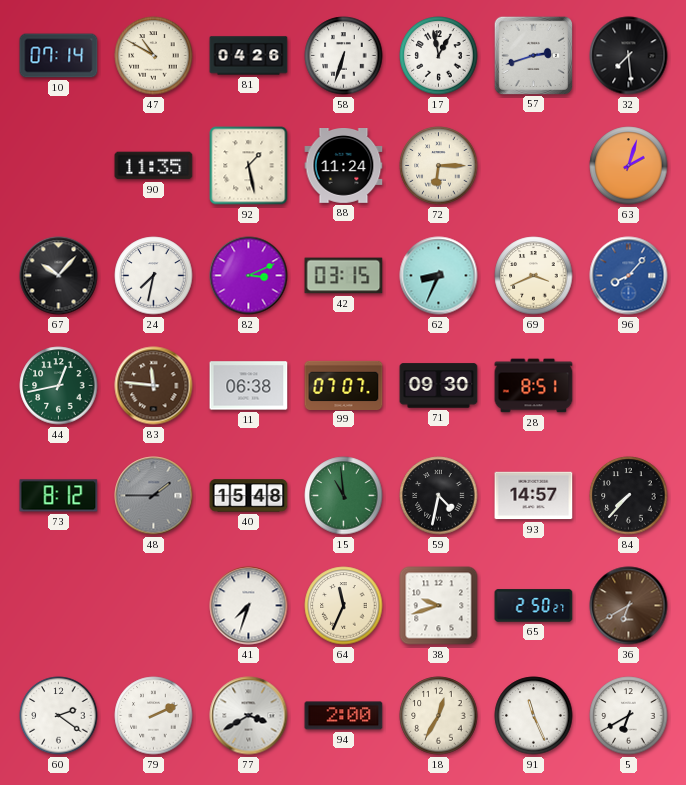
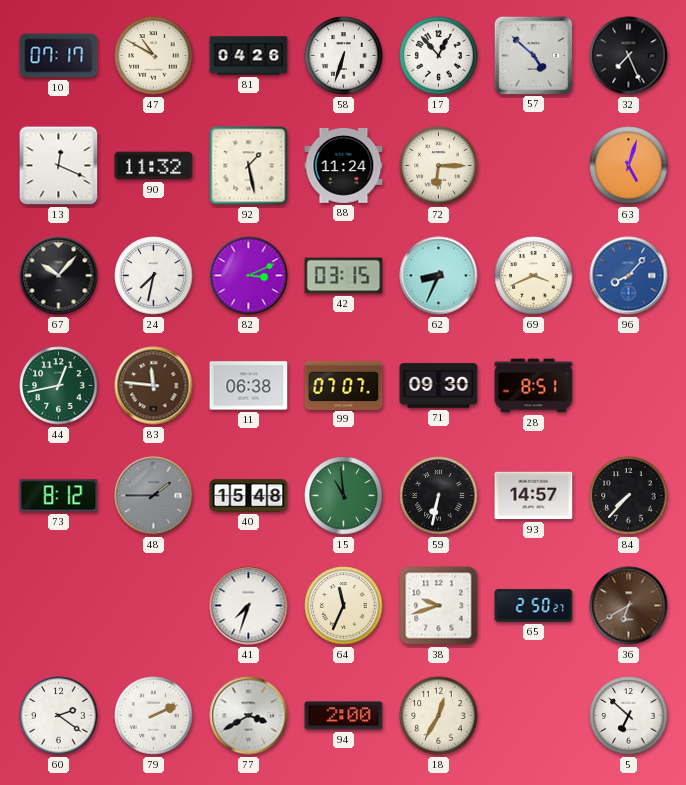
10: 07:14 -> 07:17 (59, 56)
17: 12:58 -> 12:53 (439, 56)
57: 2:42 -> 4:52 (533, 55)
32: 7:29 -> 7:26 (629, 56)
13: none -> 12:19 (59, 166)
90: 11:35 -> 11:32 (154, 166)
63: 2:03 -> 5:03 (629, 166)
59: 4:32 -> 6:32 (439, 496)
91: 11:26 -> none (534, 716)
5: 6:40 -> 6:52 (629, 716)
